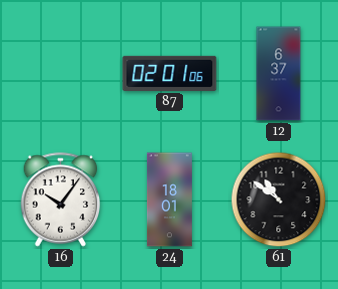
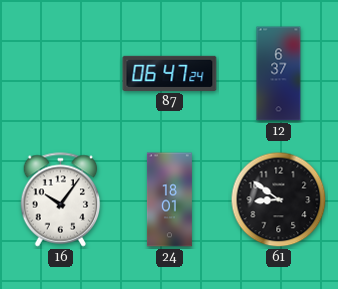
87: 02:01 -> 06:47 (170, 73)
61: 10:51 -> 8:51 (279, 200)
